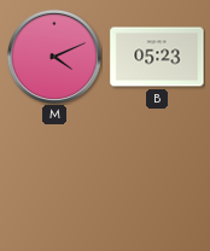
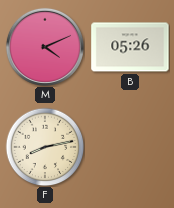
B: 05:23 -> 05:26 (130, 47)
F: none -> 8:13 (45, 147)
